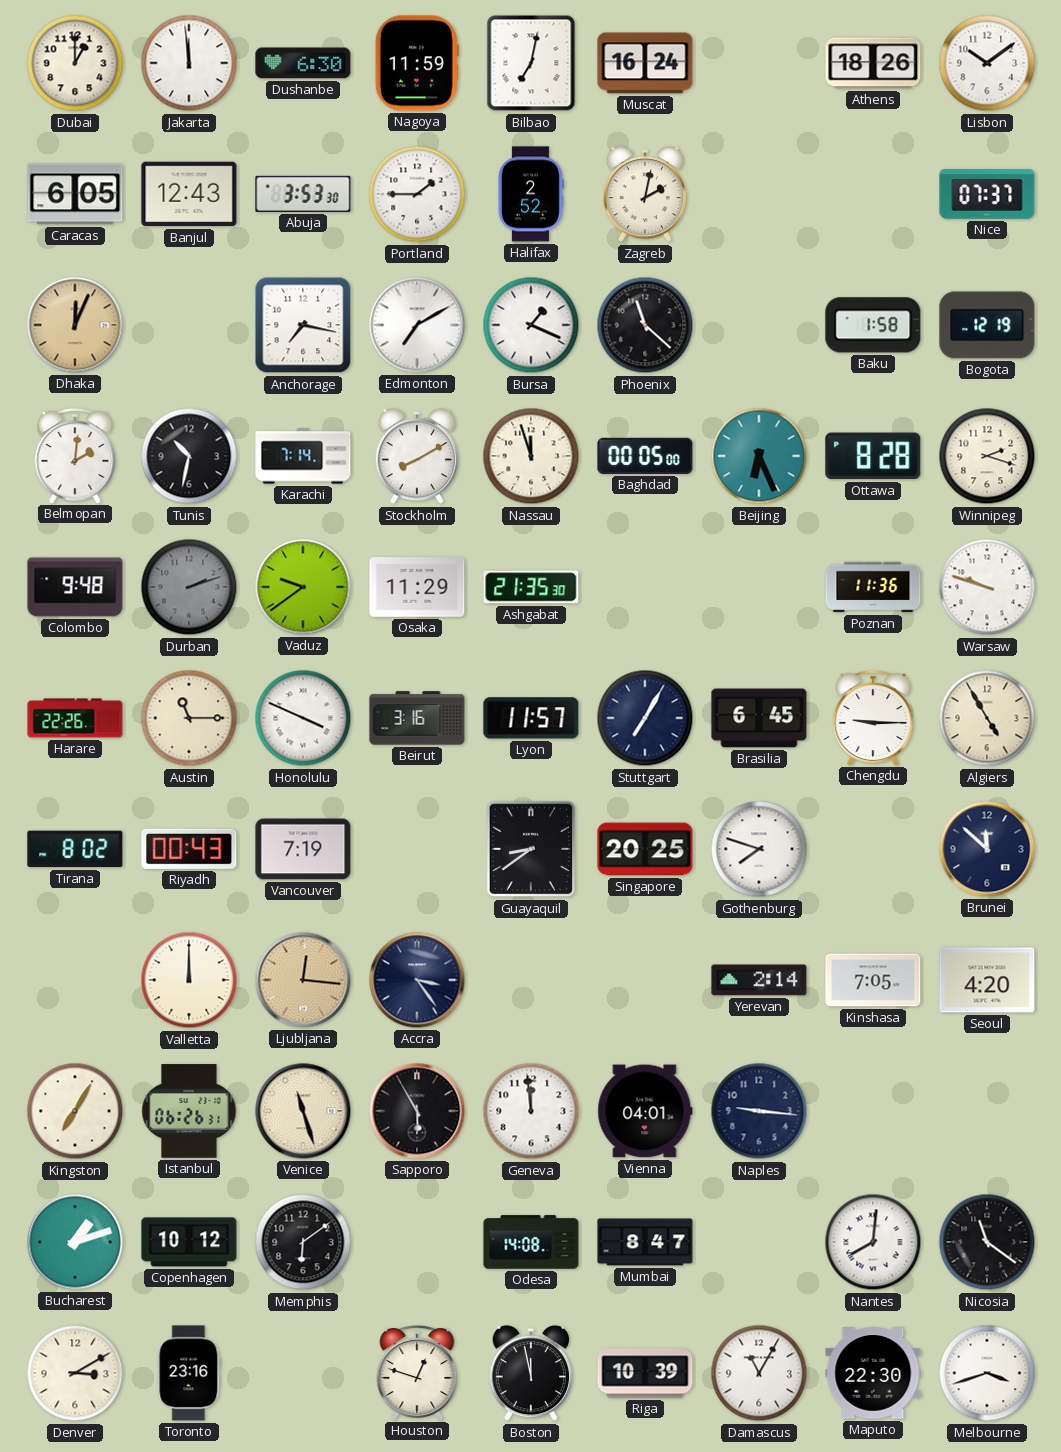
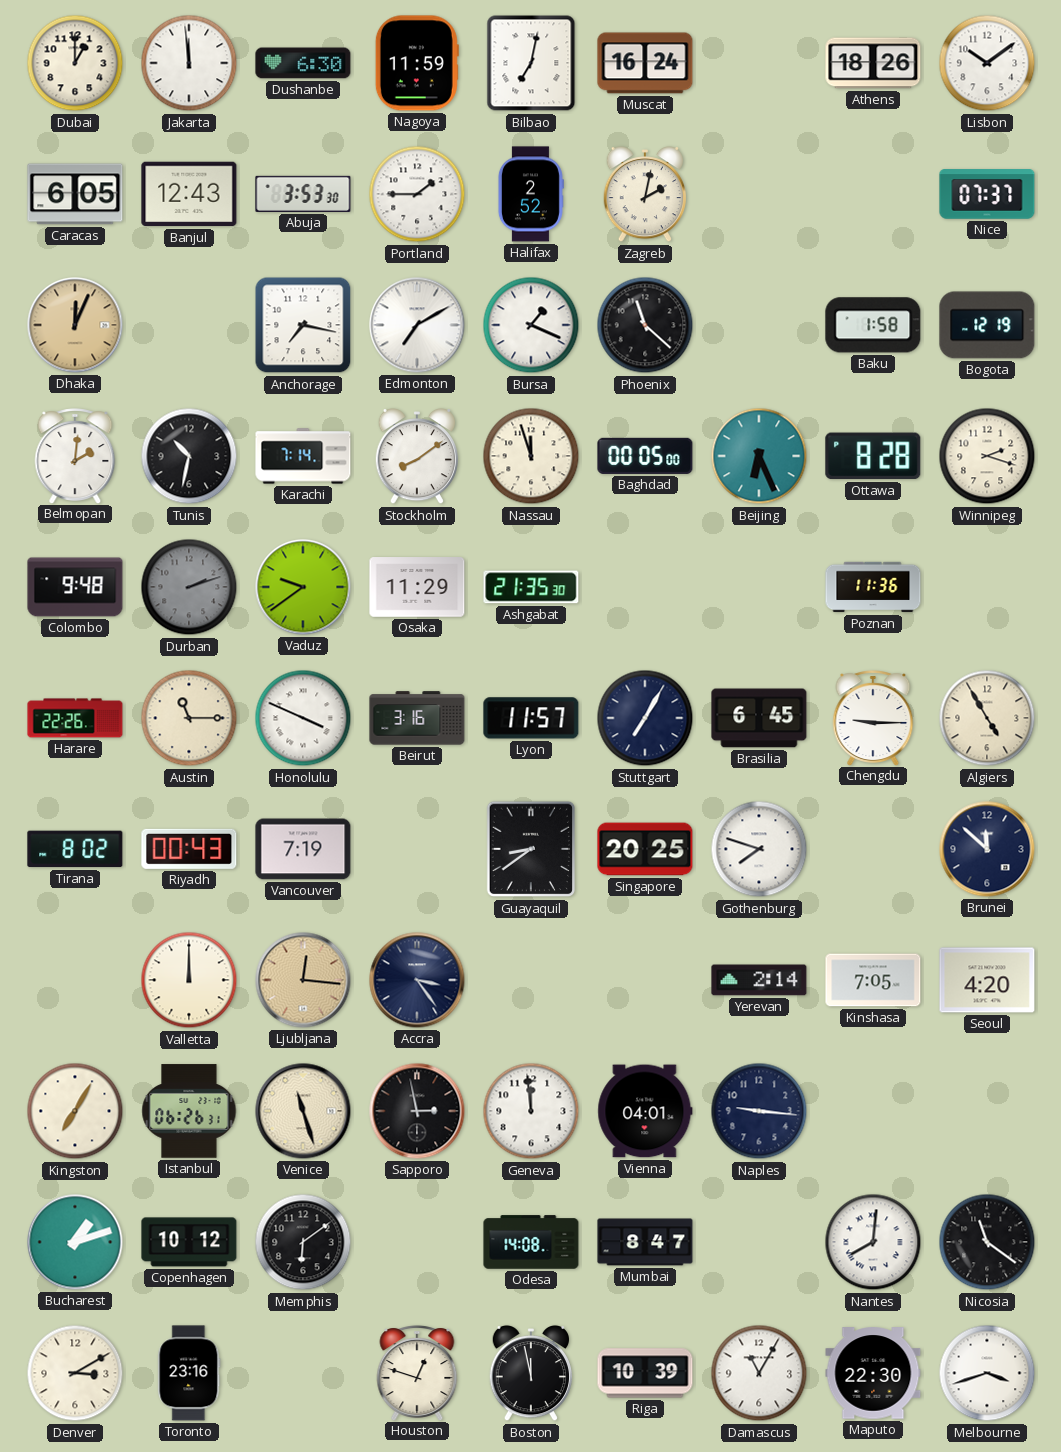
Stockholm: 8:10 -> 8:09 (416, 456)
Warsaw: 9:48 -> none (987, 587)
Sapporo: 5:55 -> 2:58 (417, 1111)
